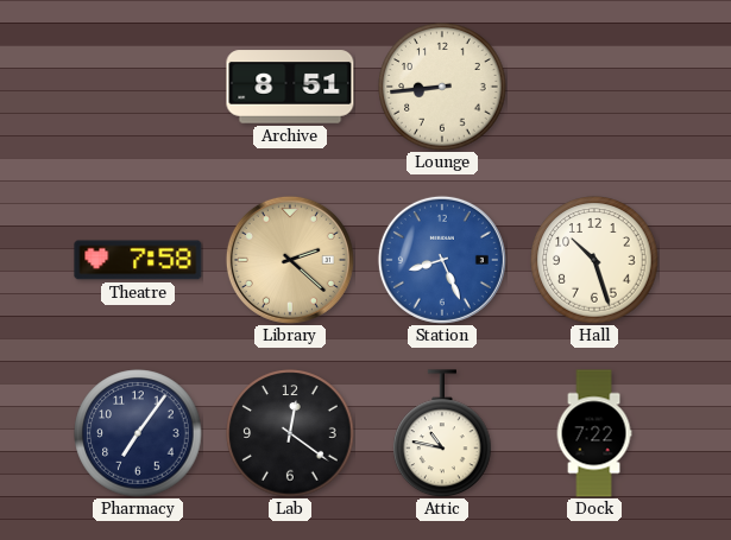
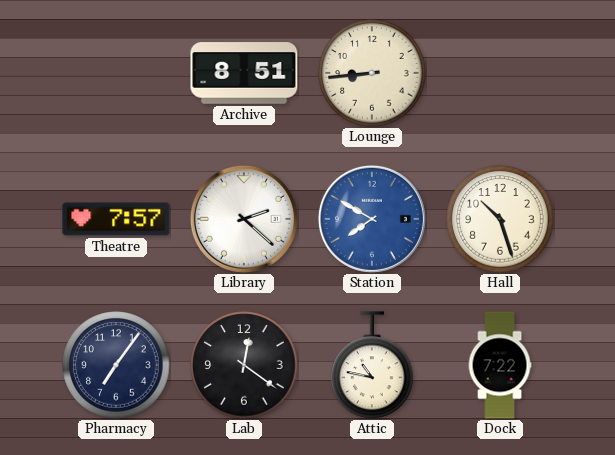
Theatre: 7:58 -> 7:57 (116, 219)
Library dial: champagne -> white (244, 219)
Station: 8:26 -> 7:50 (372, 219)
